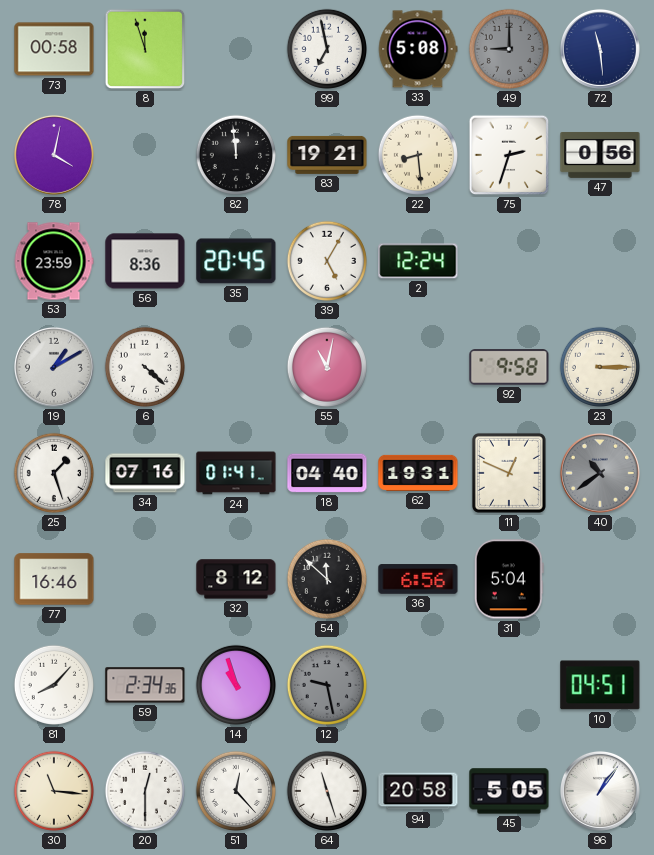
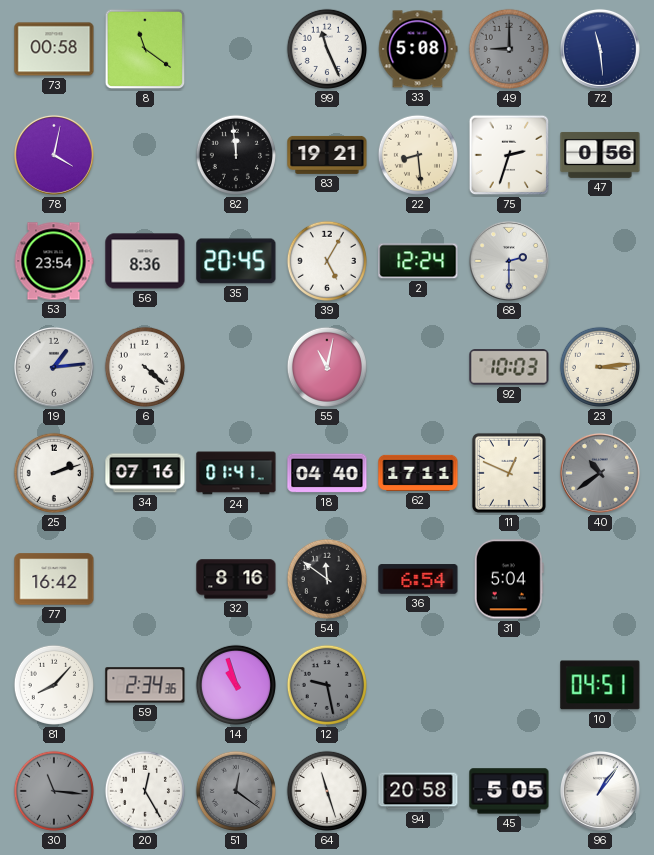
8: 11:57 -> 11:21 (145, 49)
99: 6:58 -> 11:26 (327, 49)
53: 23:59 -> 23:54 (54, 261)
68: none -> 2:30 (509, 261)
19: 1:10 -> 1:14 (54, 367)
92: 9:58 -> 10:03 (509, 367)
23: 3:15 -> 3:14 (600, 367)
25: 1:27 -> 2:12 (54, 473)
62: 19:31 -> 17:11 (418, 473)
77: 16:46 -> 16:42 (54, 579)
32: 8:12 -> 8:16 (236, 579)
54: 11:52 -> 11:51 (327, 579)
36: 6:56 -> 6:54 (418, 579)
30 dial: cream -> grey (54, 791)
20: 12:30 -> 12:25 (145, 791)
51: 12:23 -> 12:21 (236, 791)
51 dial: white -> grey (236, 791)
